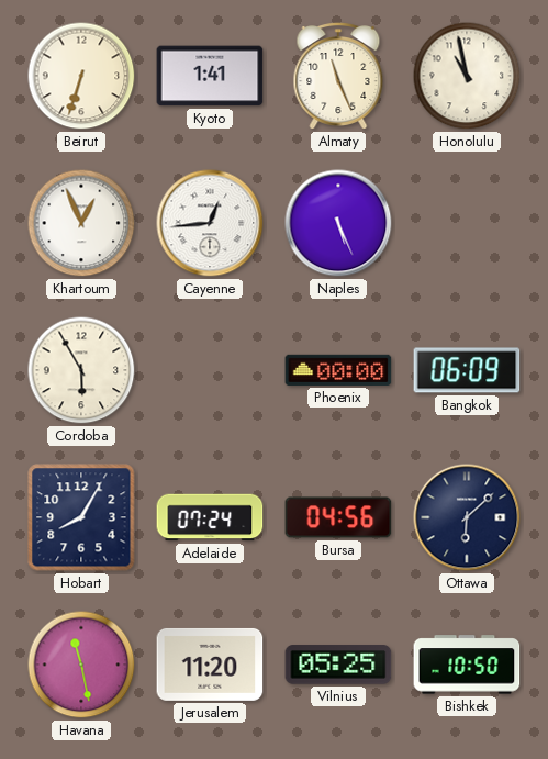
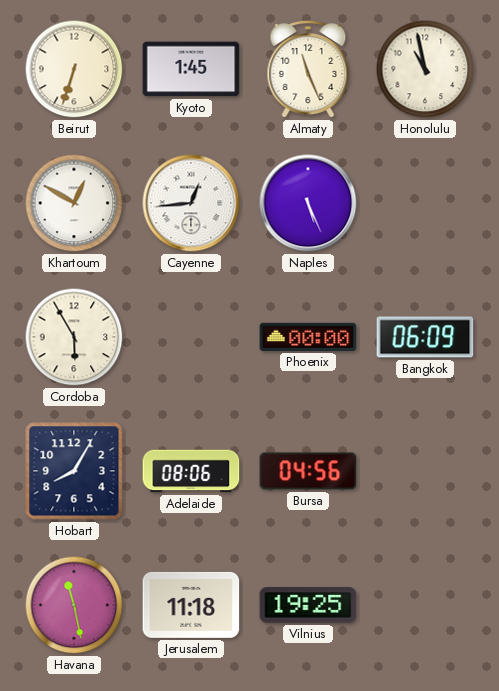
Kyoto: 1:41 -> 1:45 (191, 69)
Khartoum: 12:56 -> 12:50 (74, 203)
Adelaide: 07:24 -> 08:06 (191, 471)
Ottawa: 6:08 -> none (467, 517)
Jerusalem: 11:20 -> 11:18 (191, 605)
Vilnius: 05:25 -> 19:25 (308, 605)
Bishkek: 10:50 -> none (467, 665)
